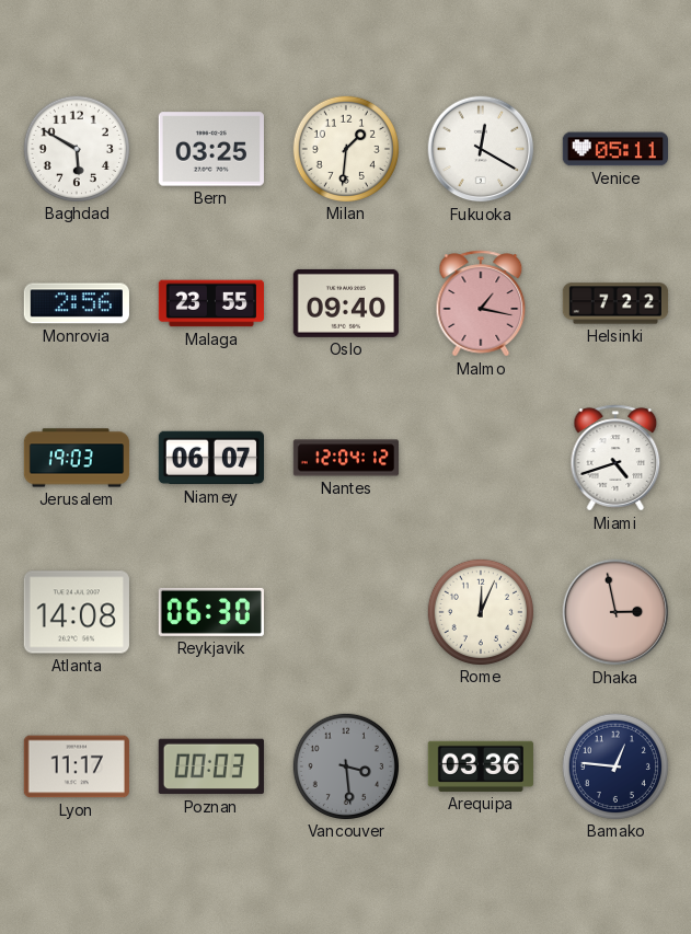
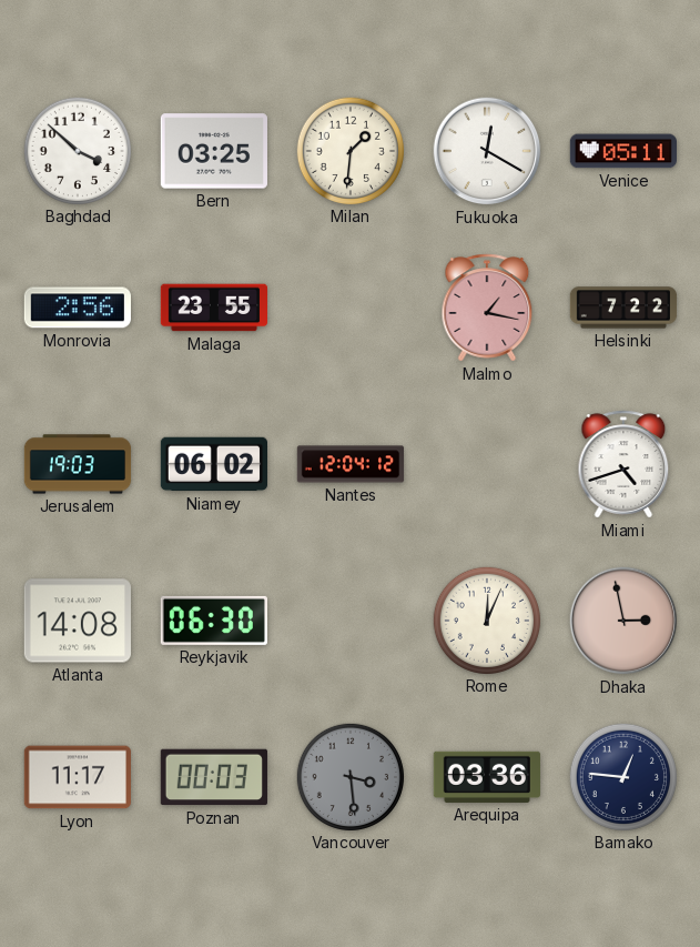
Baghdad: 5:50 -> 3:52 (77, 150)
Oslo: 09:40 -> none (346, 303)
Niamey: 06:07 -> 06:02 (213, 464)
